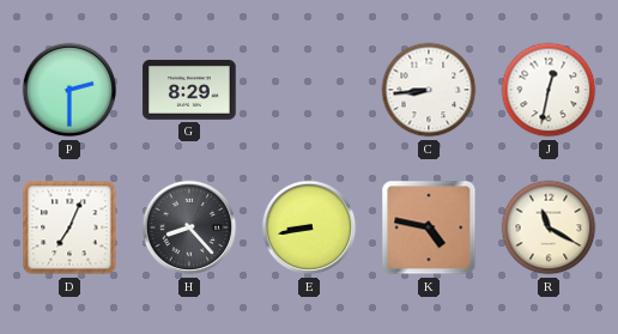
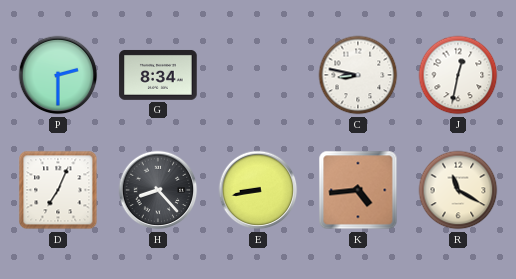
G: 8:29 -> 8:34 (158, 75)
C: 8:44 -> 8:47 (358, 75)
K: 4:47 -> 4:44 (358, 190)
